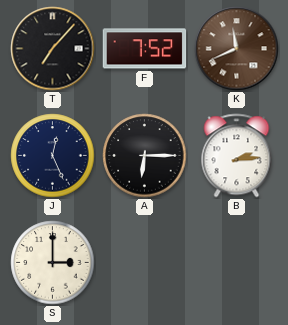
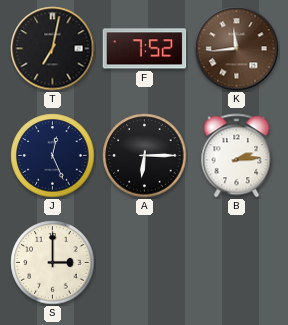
T: 7:07 -> 7:02 (53, 49)
K: 11:41 -> 11:44 (237, 49)
